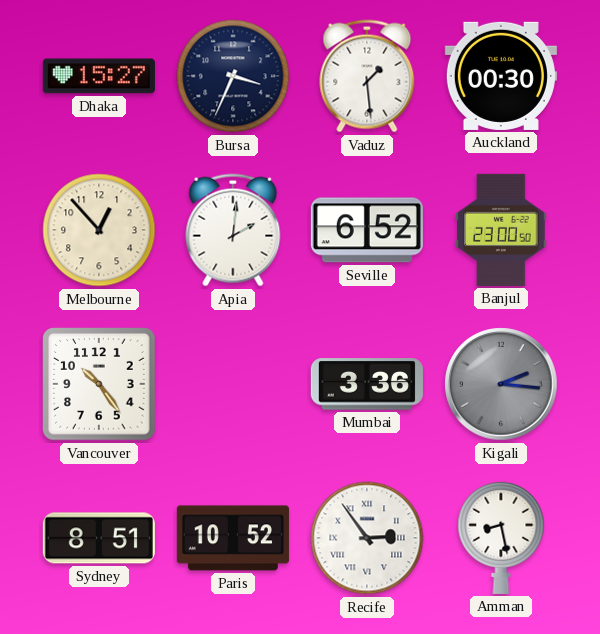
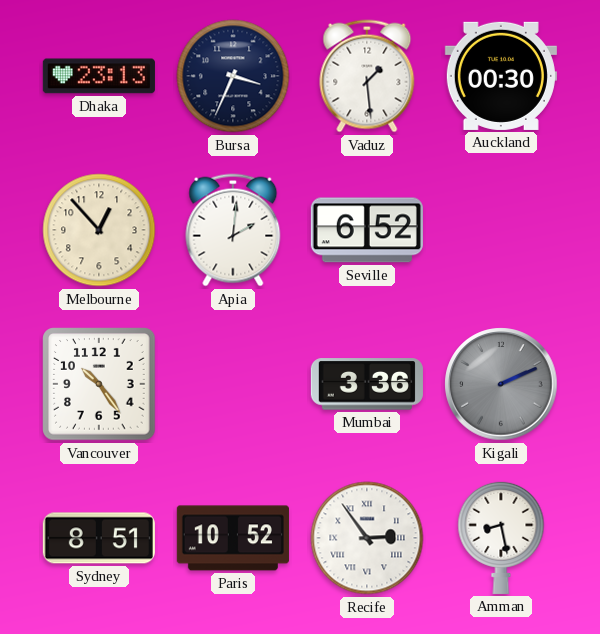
Dhaka: 15:27 -> 23:13 (99, 76)
Banjul: 23:00 -> none (501, 230)
Kigali: 2:16 -> 2:11 (501, 384)
